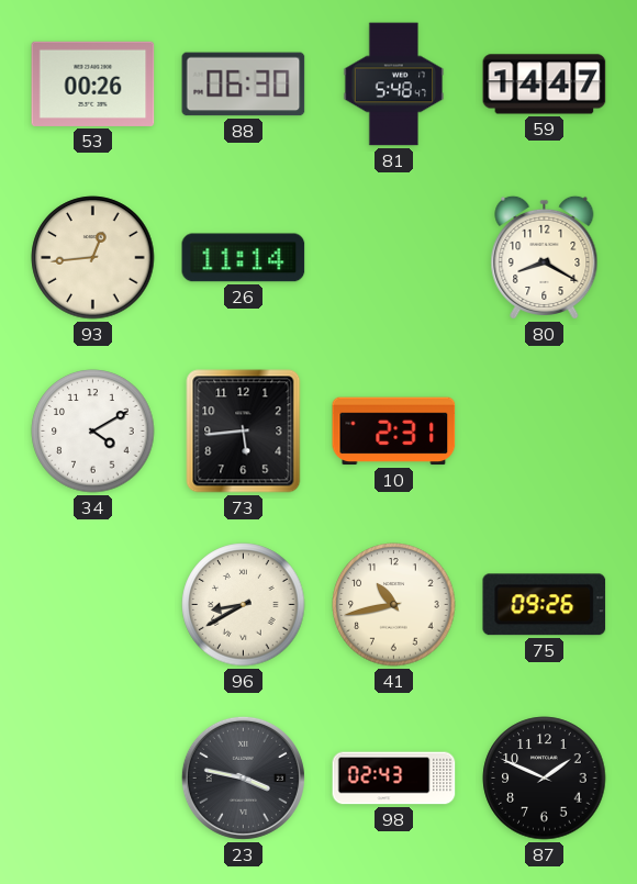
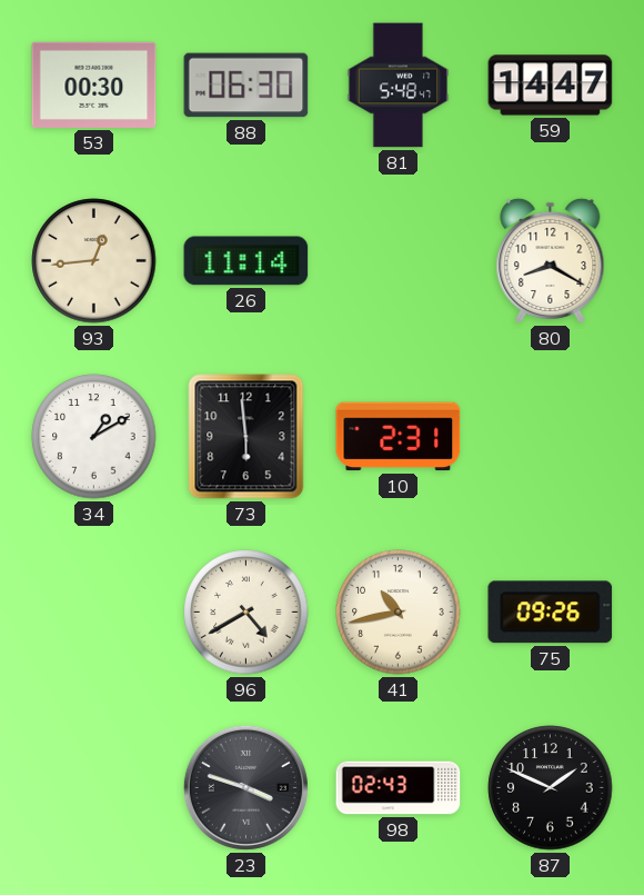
53: 00:26 -> 00:30 (94, 84)
34: 4:10 -> 1:10 (94, 437)
73: 5:44 -> 5:59 (246, 437)
96: 8:40 -> 4:40 (246, 613)
23: 3:47 -> 3:48 (245, 787)
